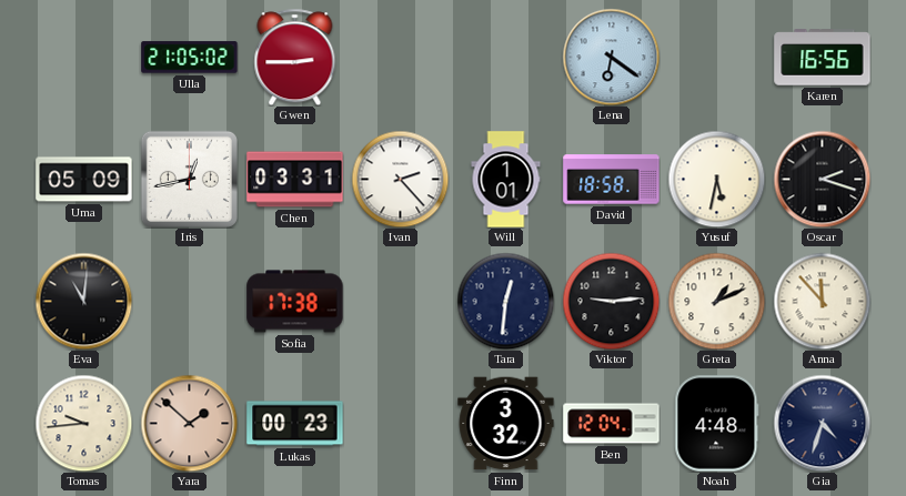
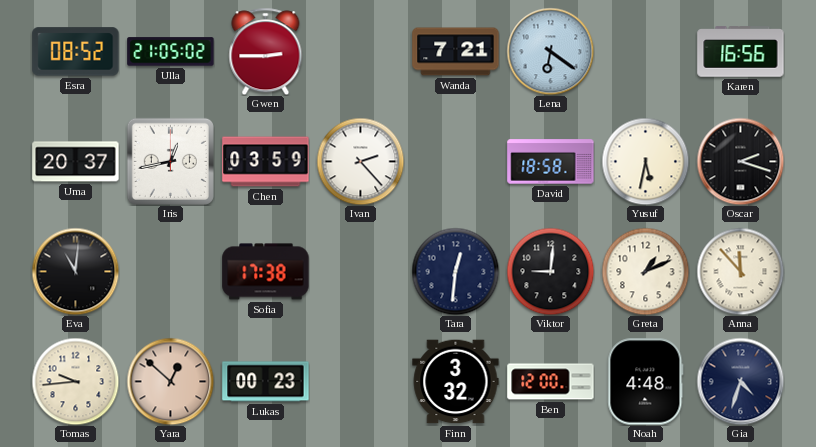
Esra: none -> 08:52 (76, 52)
Wanda: none -> 7:21 (456, 52)
Uma: 05:09 -> 20:37 (76, 162)
Chen: 03:31 -> 03:59 (266, 162)
Will: 1:01 -> none (506, 180)
Viktor: 9:14 -> 9:01 (550, 271)
Yara: 1:52 -> 12:52 (170, 381)
Ben: 12:04 -> 12:00 (551, 382)
